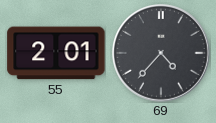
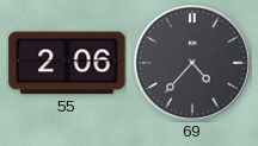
55: 2:01 -> 2:06 (67, 63)
